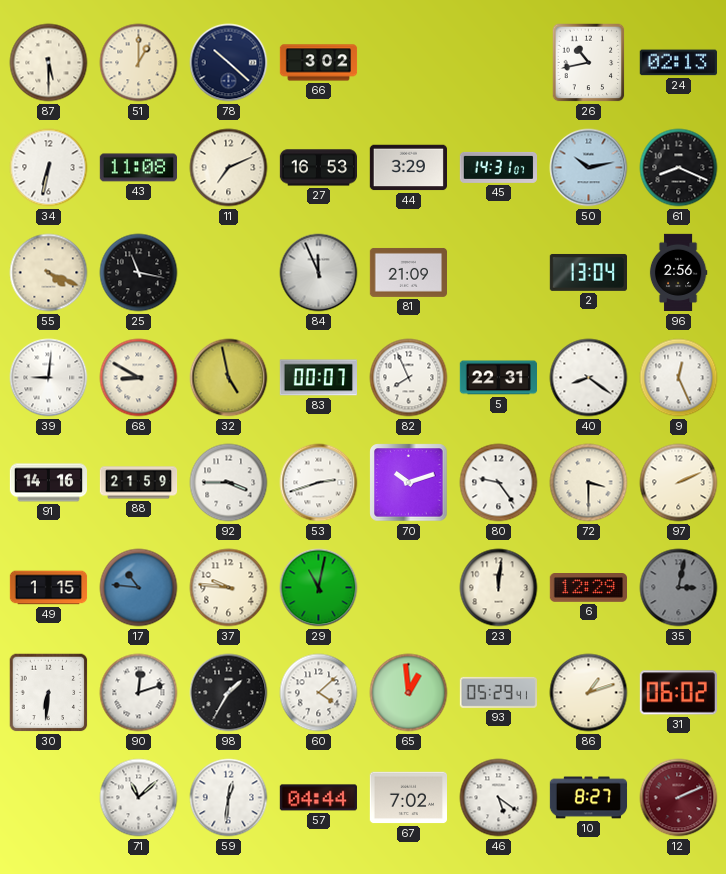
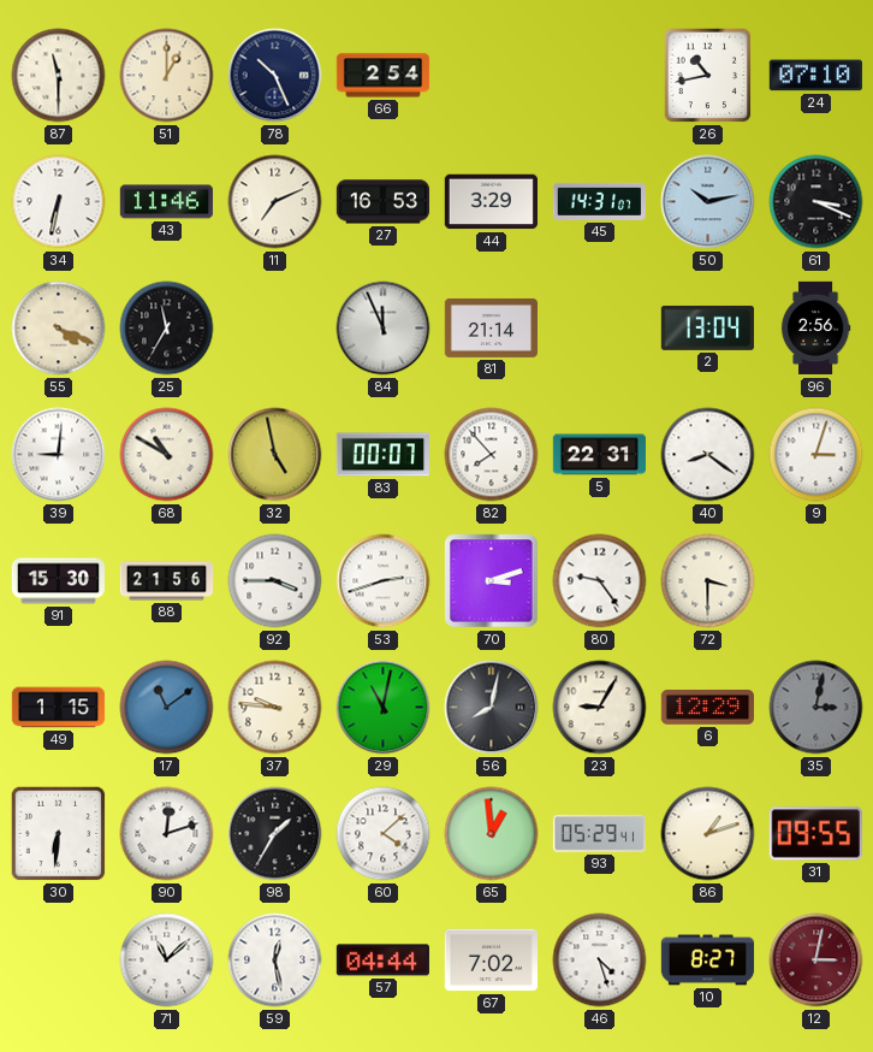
87: 5:30 -> 11:30 (59, 76)
78: 10:22 -> 10:26 (275, 76)
66: 3:02 -> 2:54 (384, 76)
24: 02:13 -> 07:10 (815, 76)
43: 11:08 -> 11:46 (166, 202)
61: 8:19 -> 3:19 (816, 202)
25: 11:17 -> 11:35 (167, 329)
81: 21:09 -> 21:14 (491, 327)
68: 8:50 -> 10:50 (167, 455)
82: 7:56 -> 7:53 (492, 455)
9: 12:26 -> 3:03 (816, 455)
91: 14:16 -> 15:30 (58, 581)
88: 21:59 -> 21:56 (167, 581)
70: 10:12 -> 3:12 (492, 581)
97: 2:11 -> none (679, 483)
17: 10:46 -> 11:09 (167, 708)
56: none -> 8:02 (492, 708)
23: 12:01 -> 9:05 (600, 708)
31: 06:02 -> 09:55 (815, 834)
59: 12:31 -> 12:28 (275, 961)
46: 5:21 -> 4:27 (600, 961)
12: 2:11 -> 3:02 (816, 961)
